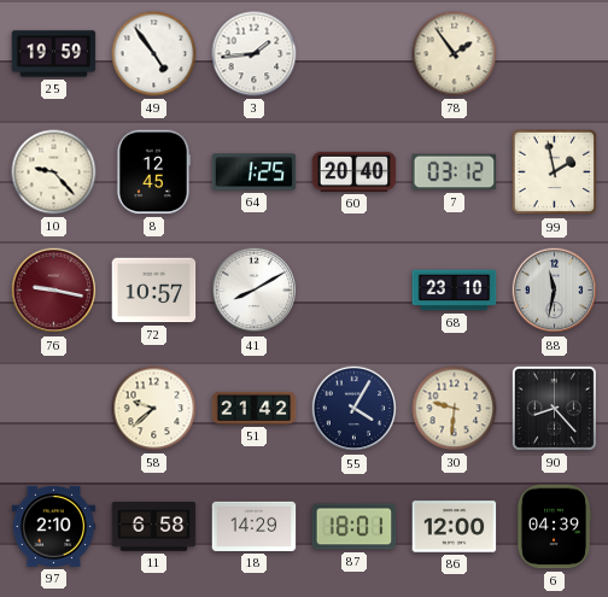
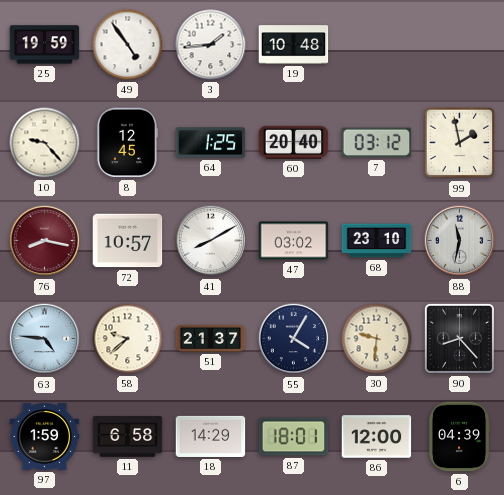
19: none -> 10:48 (294, 45)
78: 1:54 -> none (455, 54)
76: 9:17 -> 8:17 (45, 241)
47: none -> 03:02 (294, 241)
63: none -> 4:46 (45, 339)
51: 21:42 -> 21:37 (211, 338)
97: 2:10 -> 1:59 (45, 436)
